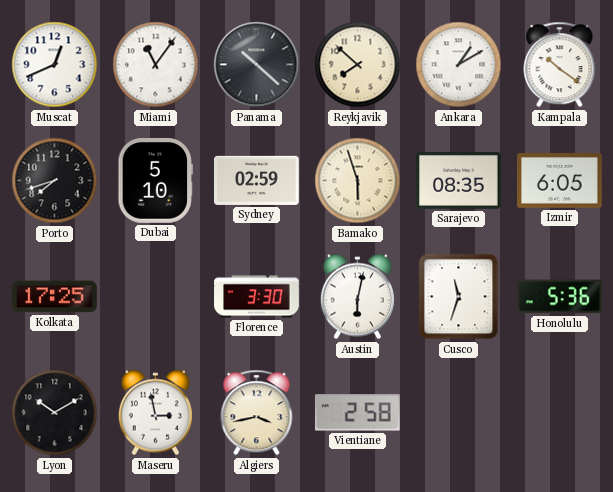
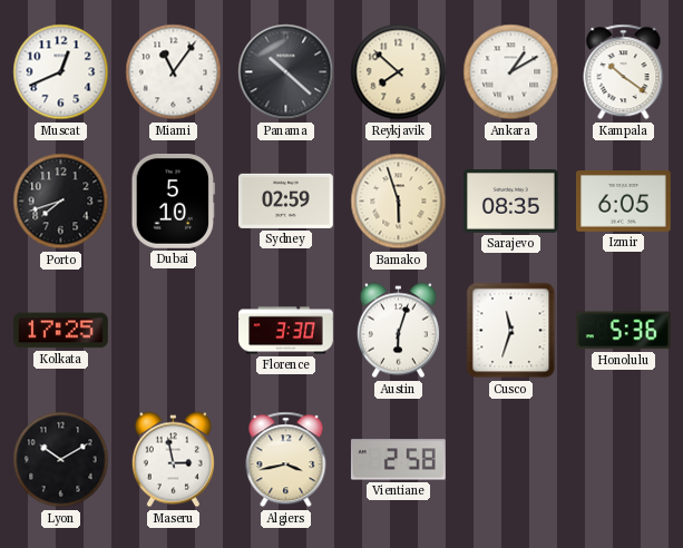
Austin: 6:02 -> 6:03 (398, 331)
